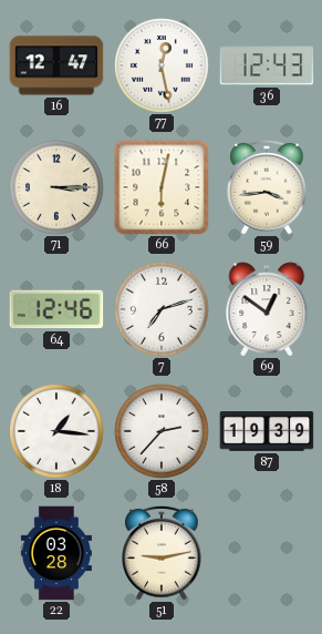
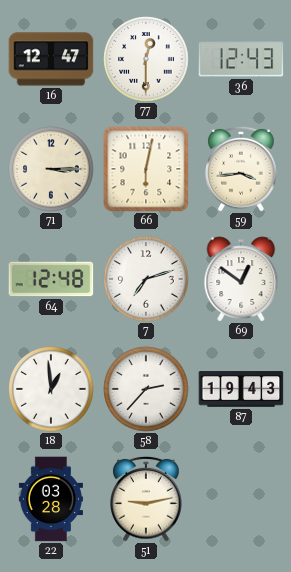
77: 12:28 -> 12:30 (146, 59)
64: 12:46 -> 12:48 (51, 279)
18: 1:16 -> 12:59 (51, 389)
87: 19:39 -> 19:43 (241, 389)
